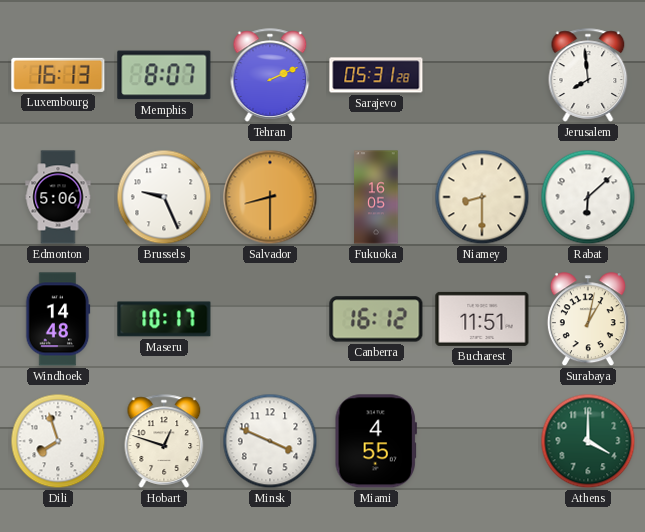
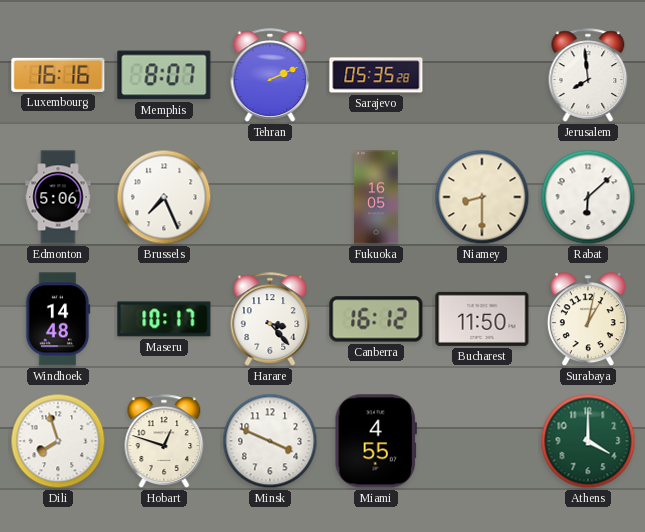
Luxembourg: 16:13 -> 16:16 (58, 75)
Sarajevo: 05:31 -> 05:35 (376, 75)
Brussels: 9:26 -> 7:26 (164, 197)
Salvador: 8:30 -> none (270, 197)
Harare: none -> 3:23 (270, 319)
Bucharest: 11:51 -> 11:50 (482, 319)
